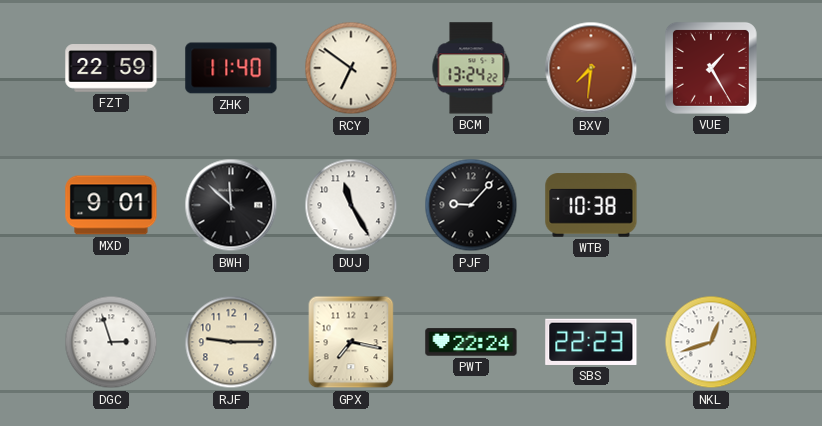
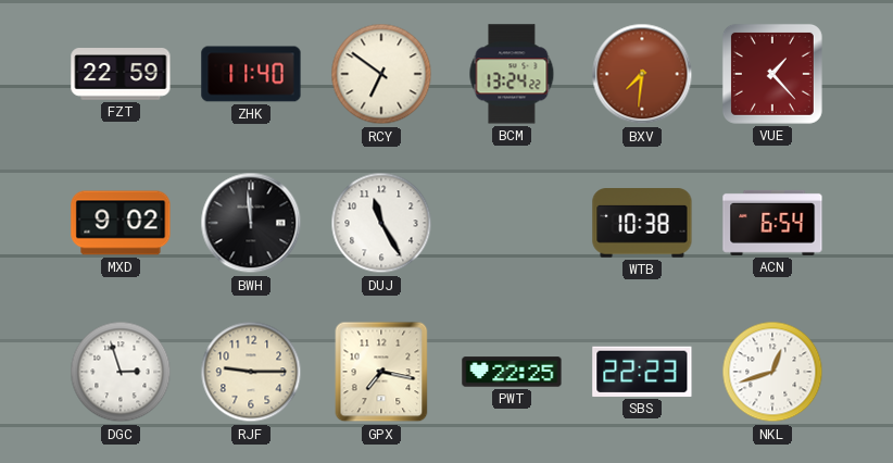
VUE: 1:25 -> 1:23 (772, 74)
MXD: 9:01 -> 9:02 (121, 223)
BWH: 11:52 -> 11:59 (251, 223)
PJF: 9:07 -> none (471, 205)
ACN: none -> 6:54 (772, 223)
PWT: 22:24 -> 22:25 (512, 372)
